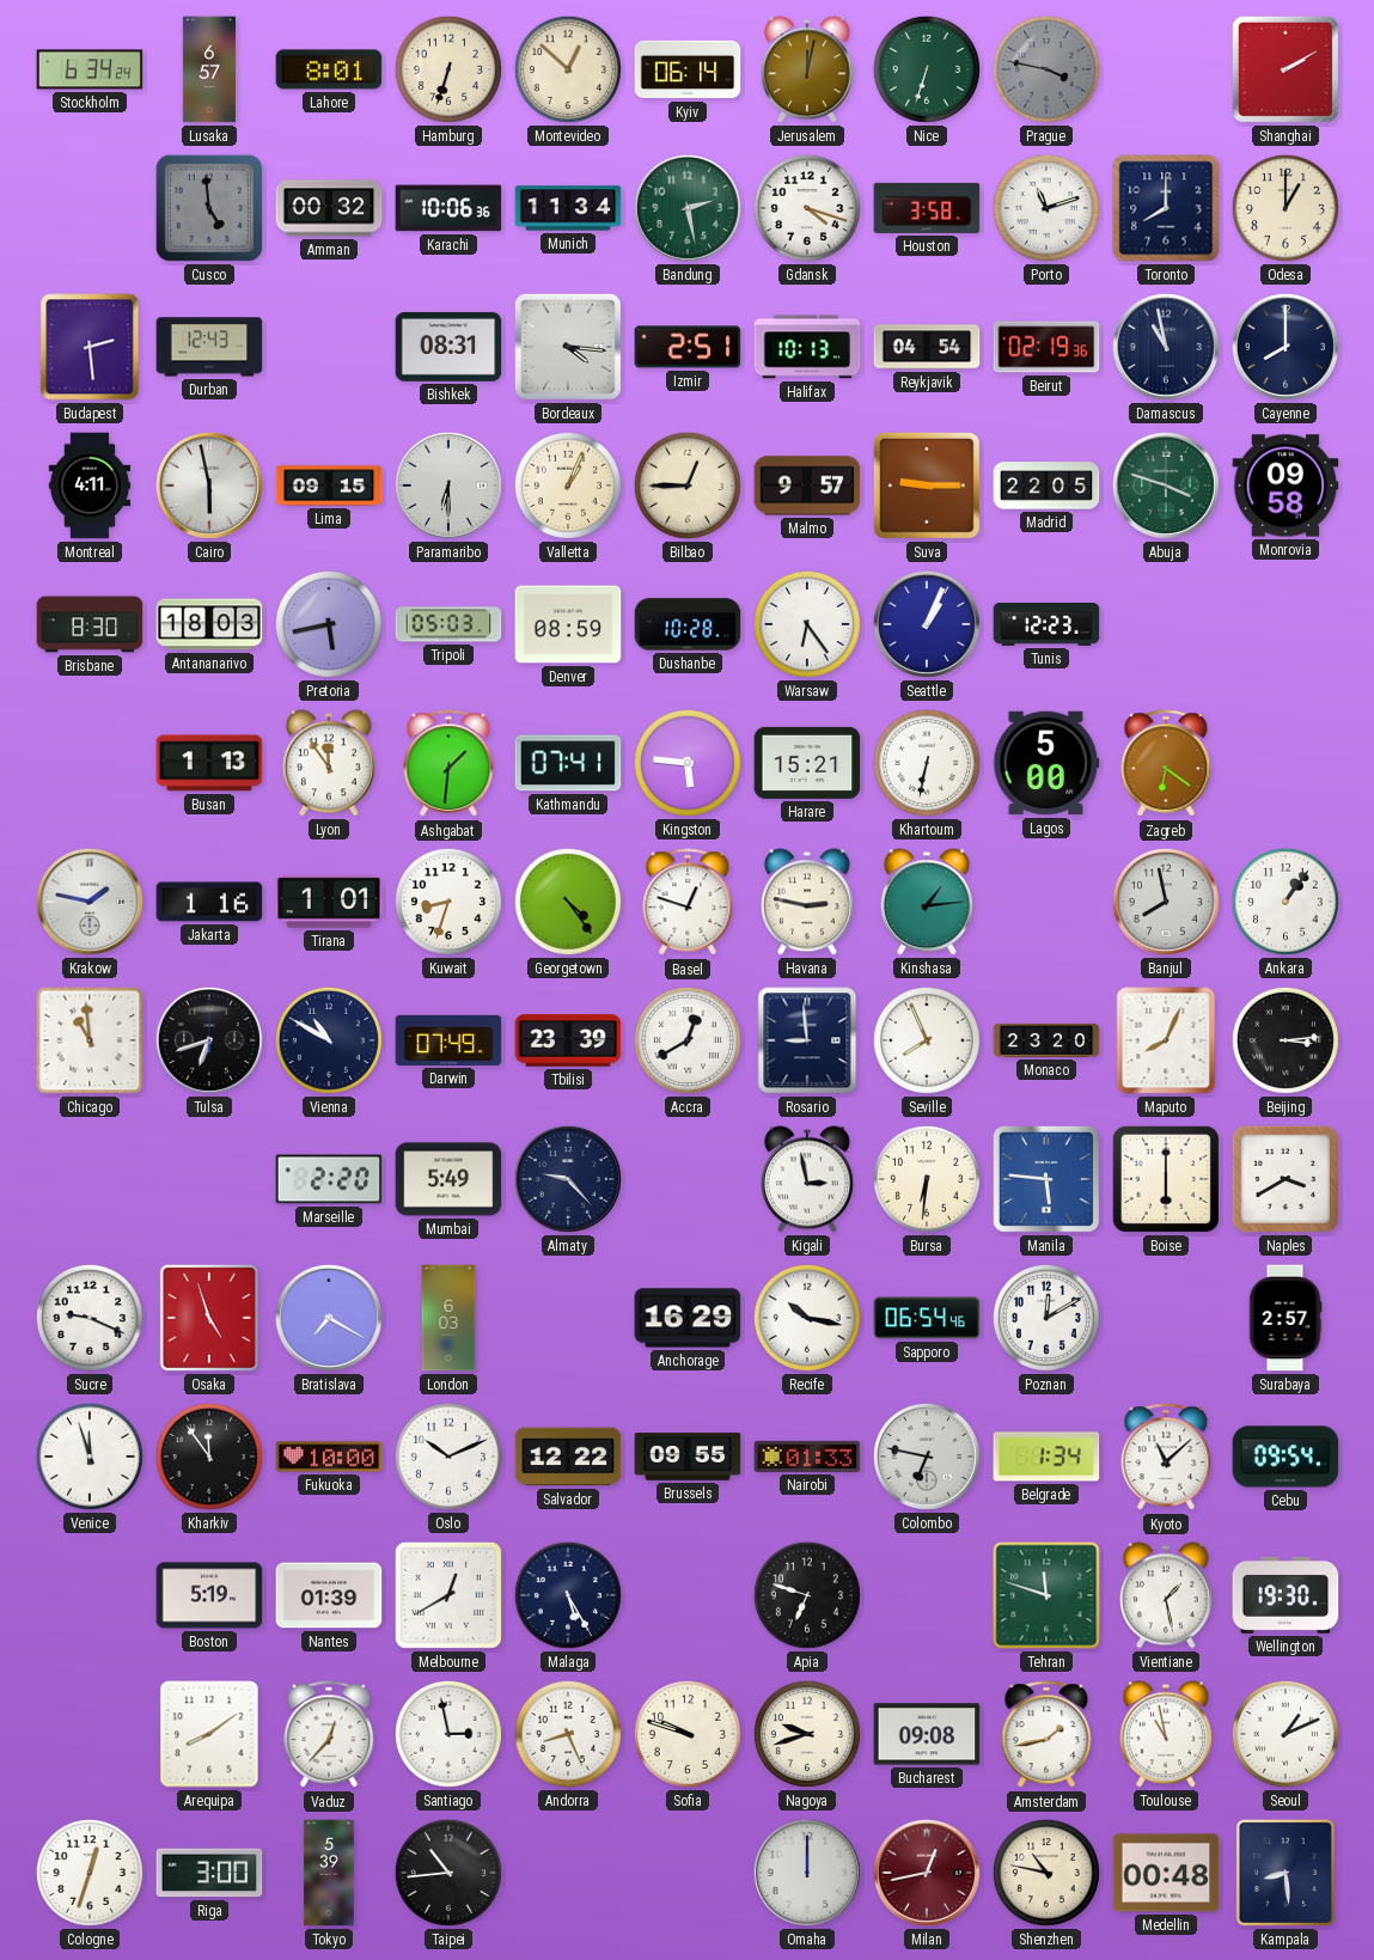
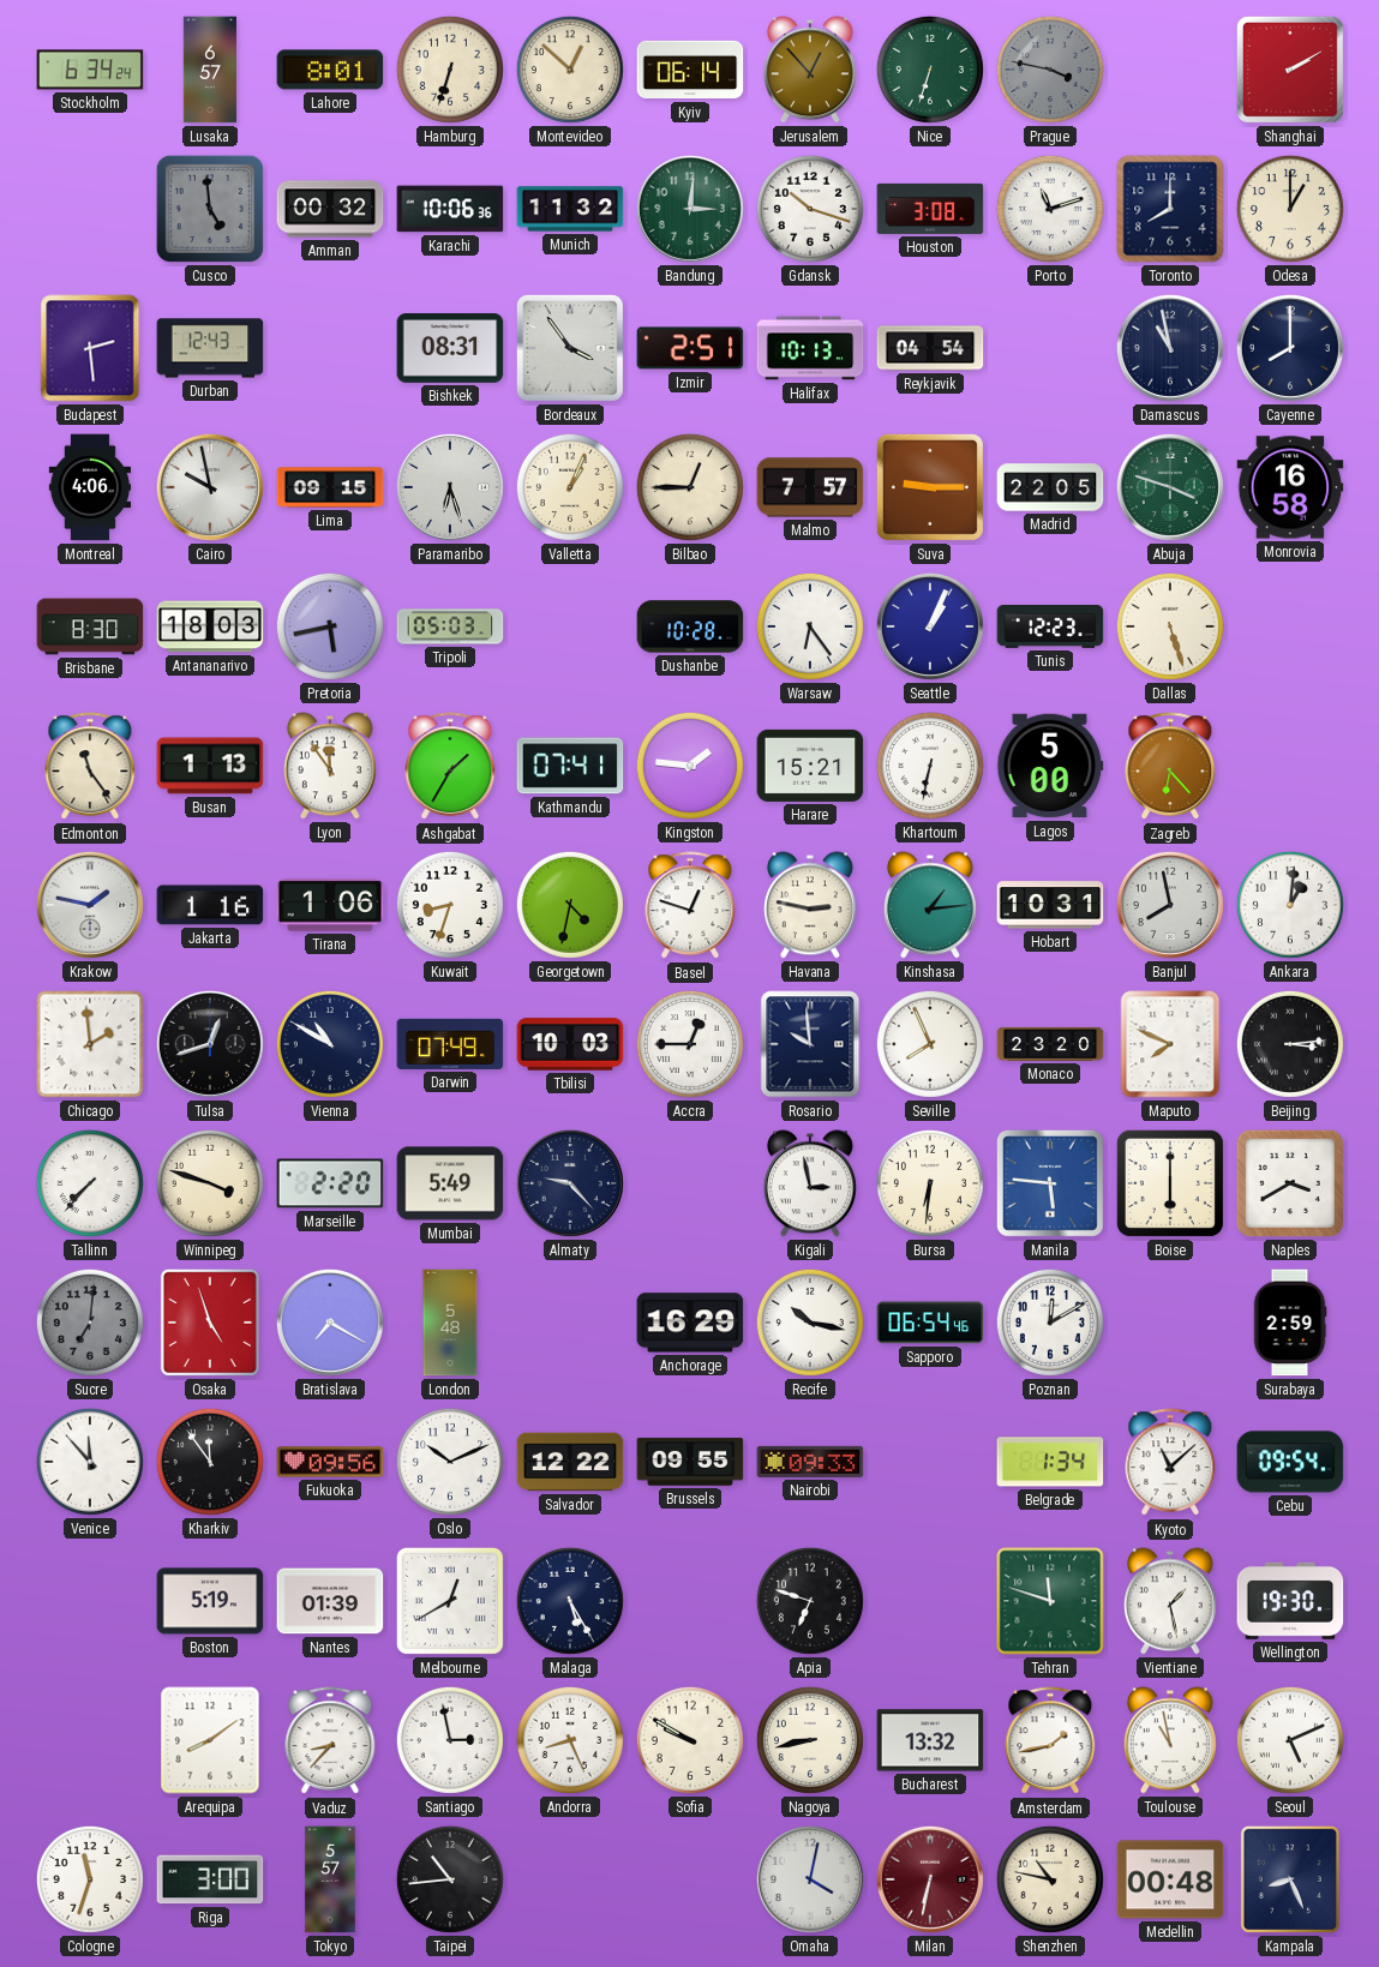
Jerusalem: 12:02 -> 12:53 (810, 70)
Munich: 11:34 -> 11:32 (570, 209)
Bandung: 2:28 -> 3:01 (690, 209)
Gdansk: 4:18 -> 10:18 (810, 209)
Houston: 3:58 -> 3:08 (930, 209)
Bordeaux: 4:16 -> 3:54 (570, 348)
Beirut: 02:19 -> none (1046, 347)
Montreal: 4:11 -> 4:06 (90, 487)
Cairo: 5:58 -> 9:58 (210, 487)
Paramaribo: 6:30 -> 6:27 (450, 487)
Malmo: 9:57 -> 7:57 (810, 487)
Monrovia: 09:58 -> 16:58 (1290, 487)
Denver: 08:59 -> none (568, 624)
Dallas: none -> 5:27 (1170, 626)
Edmonton: none -> 11:24 (90, 767)
Ashgabat: 1:31 -> 1:35 (450, 767)
Kingston: 5:46 -> 1:46 (690, 766)
Zagreb: 6:21 -> 6:23 (1170, 767)
Tirana: 1:01 -> 1:06 (330, 906)
Georgetown: 4:24 -> 4:32 (570, 905)
Hobart: none -> 10:31 (1050, 905)
Ankara: 1:06 -> 1:01 (1290, 905)
Chicago: 10:59 -> 1:59 (90, 1044)
Tulsa: 6:42 -> 12:42 (210, 1044)
Tbilisi: 23:39 -> 10:03 (570, 1044)
Accra: 12:40 -> 12:45 (690, 1044)
Rosario: 8:59 -> 9:59 (810, 1044)
Maputo: 8:04 -> 7:49 (1170, 1044)
Tallinn: none -> 7:37 (90, 1183)
Winnipeg: none -> 3:48 (210, 1183)
Sucre: 9:19 -> 7:01 (90, 1323)
Sucre dial: white -> grey (90, 1323)
London: 6:03 -> 5:48 (450, 1323)
Surabaya: 2:57 -> 2:59 (1290, 1323)
Venice: 11:57 -> 11:53 (90, 1462)
Fukuoka: 10:00 -> 09:56 (330, 1462)
Nairobi: 01:33 -> 09:33 (810, 1462)
Colombo: 6:47 -> none (927, 1457)
Vaduz: 12:37 -> 8:37 (330, 1741)
Sofia: 9:48 -> 9:50 (690, 1740)
Nagoya: 9:42 -> 8:43 (810, 1740)
Bucharest: 09:08 -> 13:32 (930, 1740)
Seoul: 1:11 -> 5:11 (1290, 1740)
Cologne: 12:33 -> 11:33 (90, 1879)
Tokyo: 5:39 -> 5:57 (330, 1879)
Omaha: 12:00 -> 4:02 (810, 1879)
Milan: 12:43 -> 6:32 (930, 1879)
Kampala: 8:29 -> 8:26 (1290, 1879)
